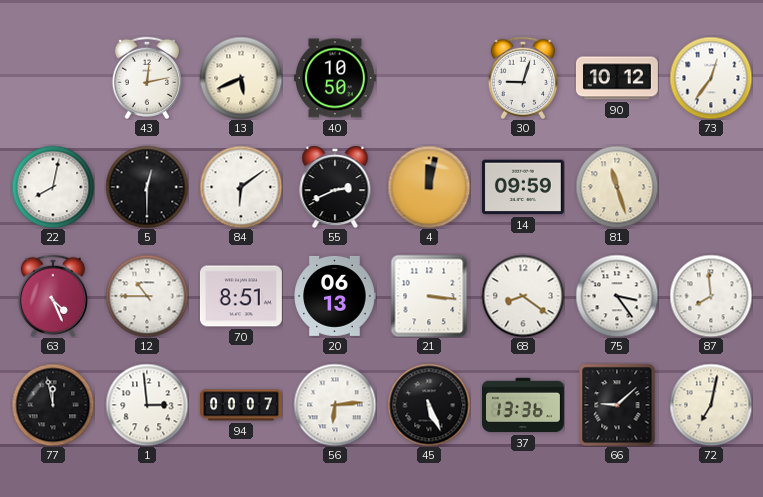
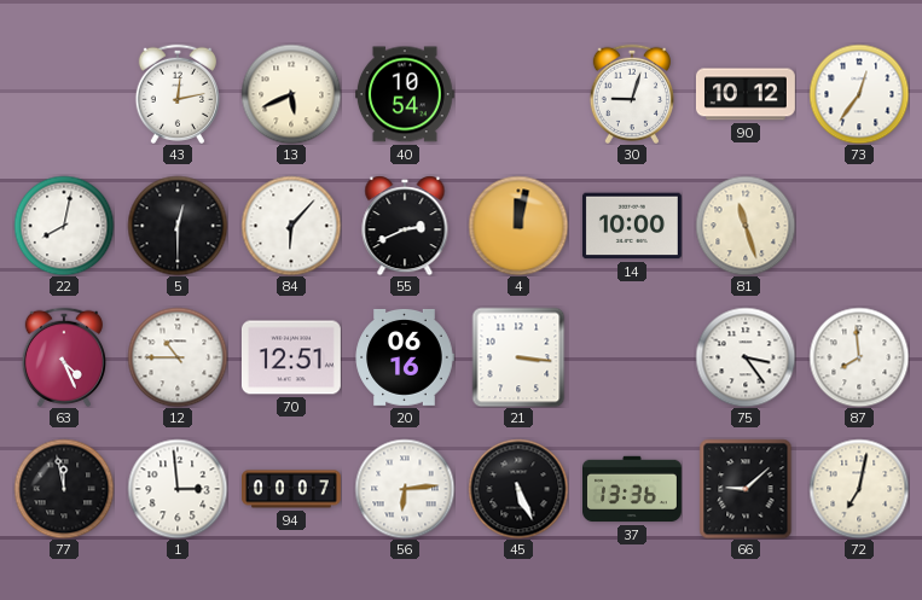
40: 10:50 -> 10:54 (405, 94)
84: 6:09 -> 6:07 (291, 226)
14: 09:59 -> 10:00 (632, 226)
70: 8:51 -> 12:51 (291, 357)
20: 06:13 -> 06:16 (405, 357)
68: 8:21 -> none (523, 296)
